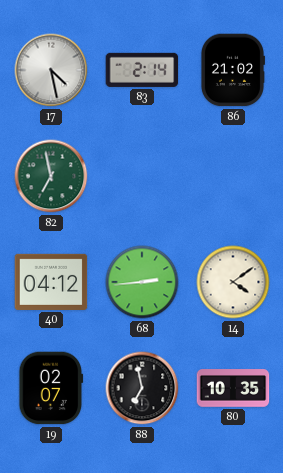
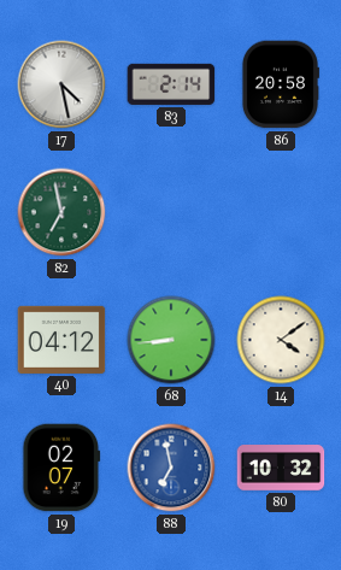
86: 21:02 -> 20:58 (280, 84)
68: 2:44 -> 8:44 (171, 340)
88 dial: black -> blue (171, 468)
80: 10:35 -> 10:32 (281, 468)
